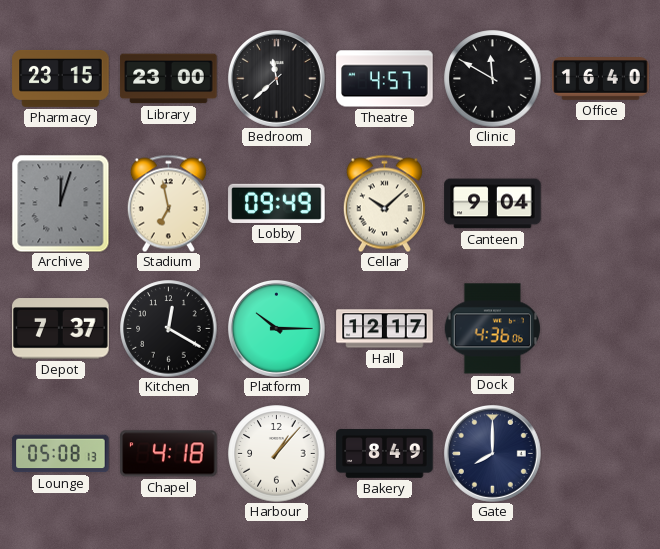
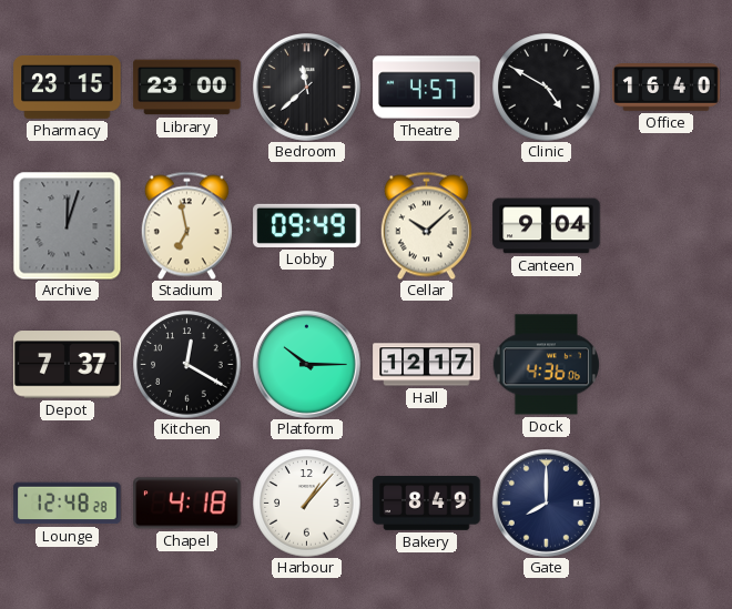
Clinic: 11:50 -> 4:50 (547, 88)
Lounge: 05:08 -> 12:48 (68, 504)
